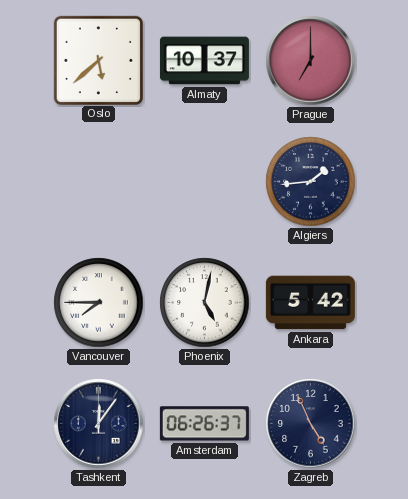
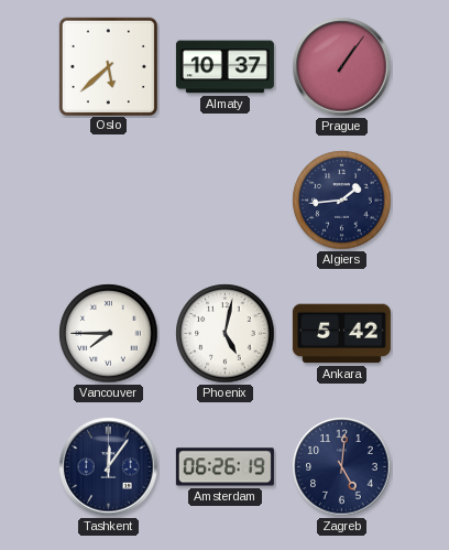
Prague: 7:00 -> 1:06 (342, 67)
Amsterdam: 06:26:37 -> 06:26:19 (225, 467)
Zagreb: 4:56 -> 5:01 (342, 467)
